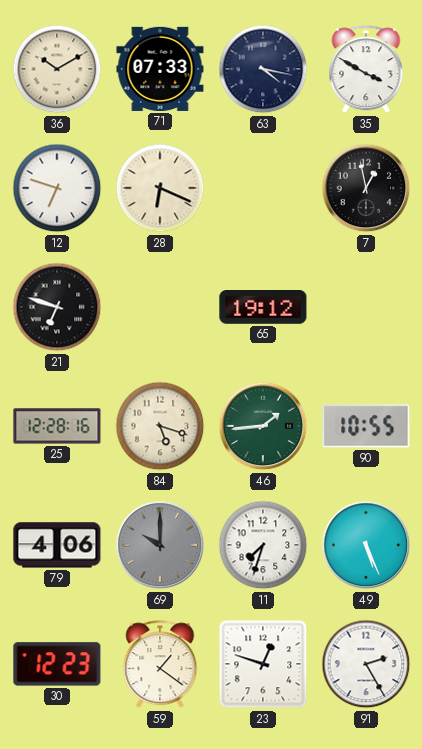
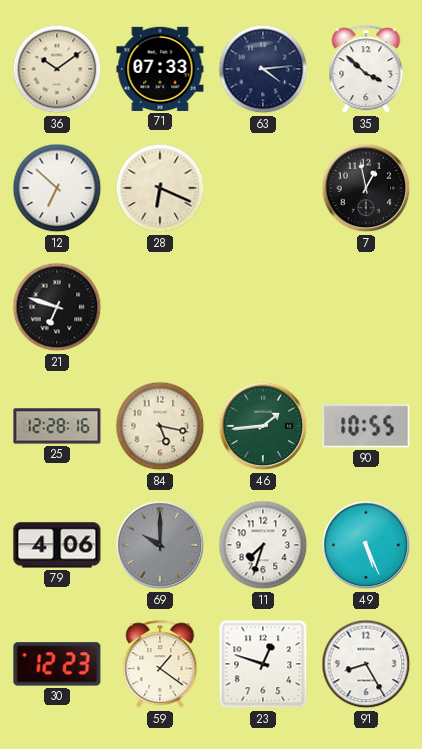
36: 10:10 -> 10:09 (57, 69)
63: 4:17 -> 4:14 (263, 69)
35: 3:50 -> 3:52 (366, 70)
12: 6:48 -> 6:52 (57, 188)
65: 19:12 -> none (263, 308)
84: 5:18 -> 5:17 (160, 426)
91: 2:25 -> 8:25 (366, 664)
